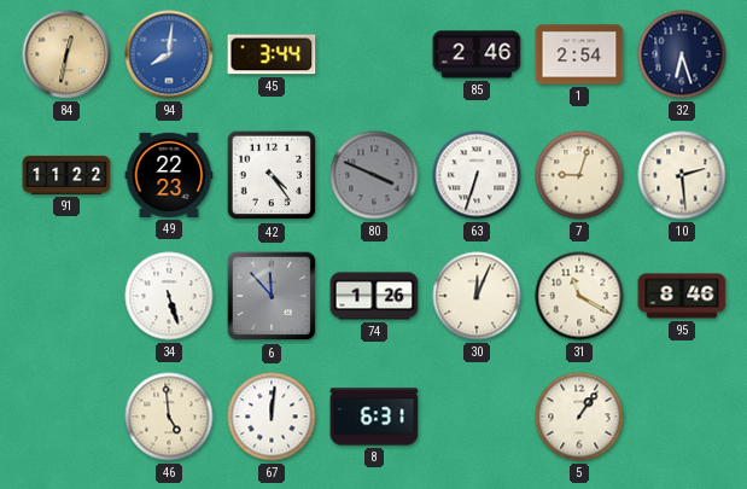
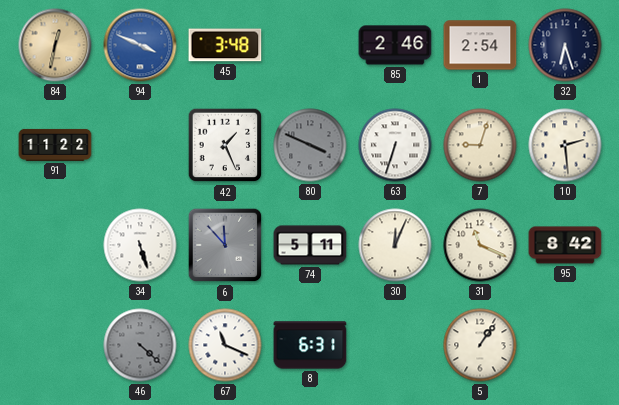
94: 8:01 -> 3:49 (140, 45)
45: 3:44 -> 3:48 (225, 45)
49: 22:23 -> none (169, 175)
42: 4:24 -> 1:26 (225, 145)
74: 1:26 -> 5:11 (310, 245)
31: 11:20 -> 11:19 (480, 245)
95: 8:46 -> 8:42 (565, 245)
46: 4:59 -> 4:22 (140, 345)
46 dial: cream -> grey (140, 345)
67: 12:01 -> 11:19 (225, 345)
